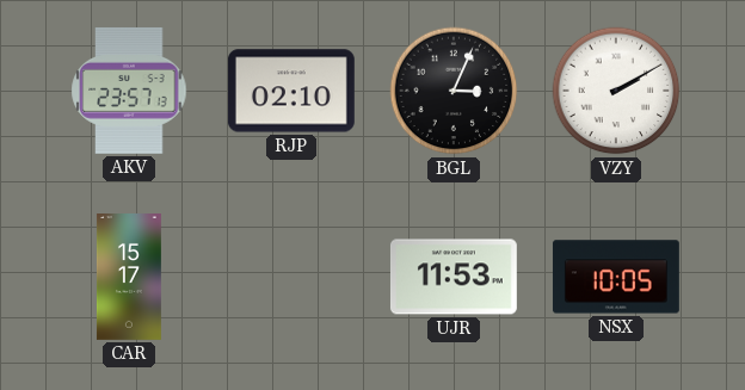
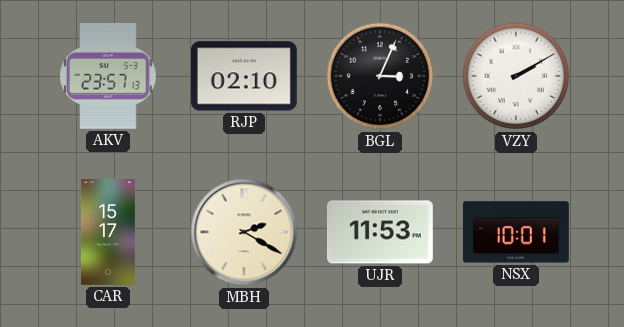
MBH: none -> 2:20 (244, 232)
NSX: 10:05 -> 10:01 (516, 232)
